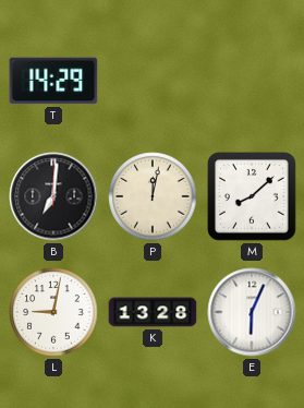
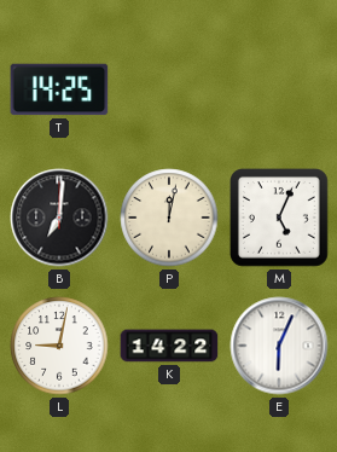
T: 14:29 -> 14:25 (59, 89)
M: 8:08 -> 5:04 (280, 219)
K: 13:28 -> 14:22 (169, 346)
